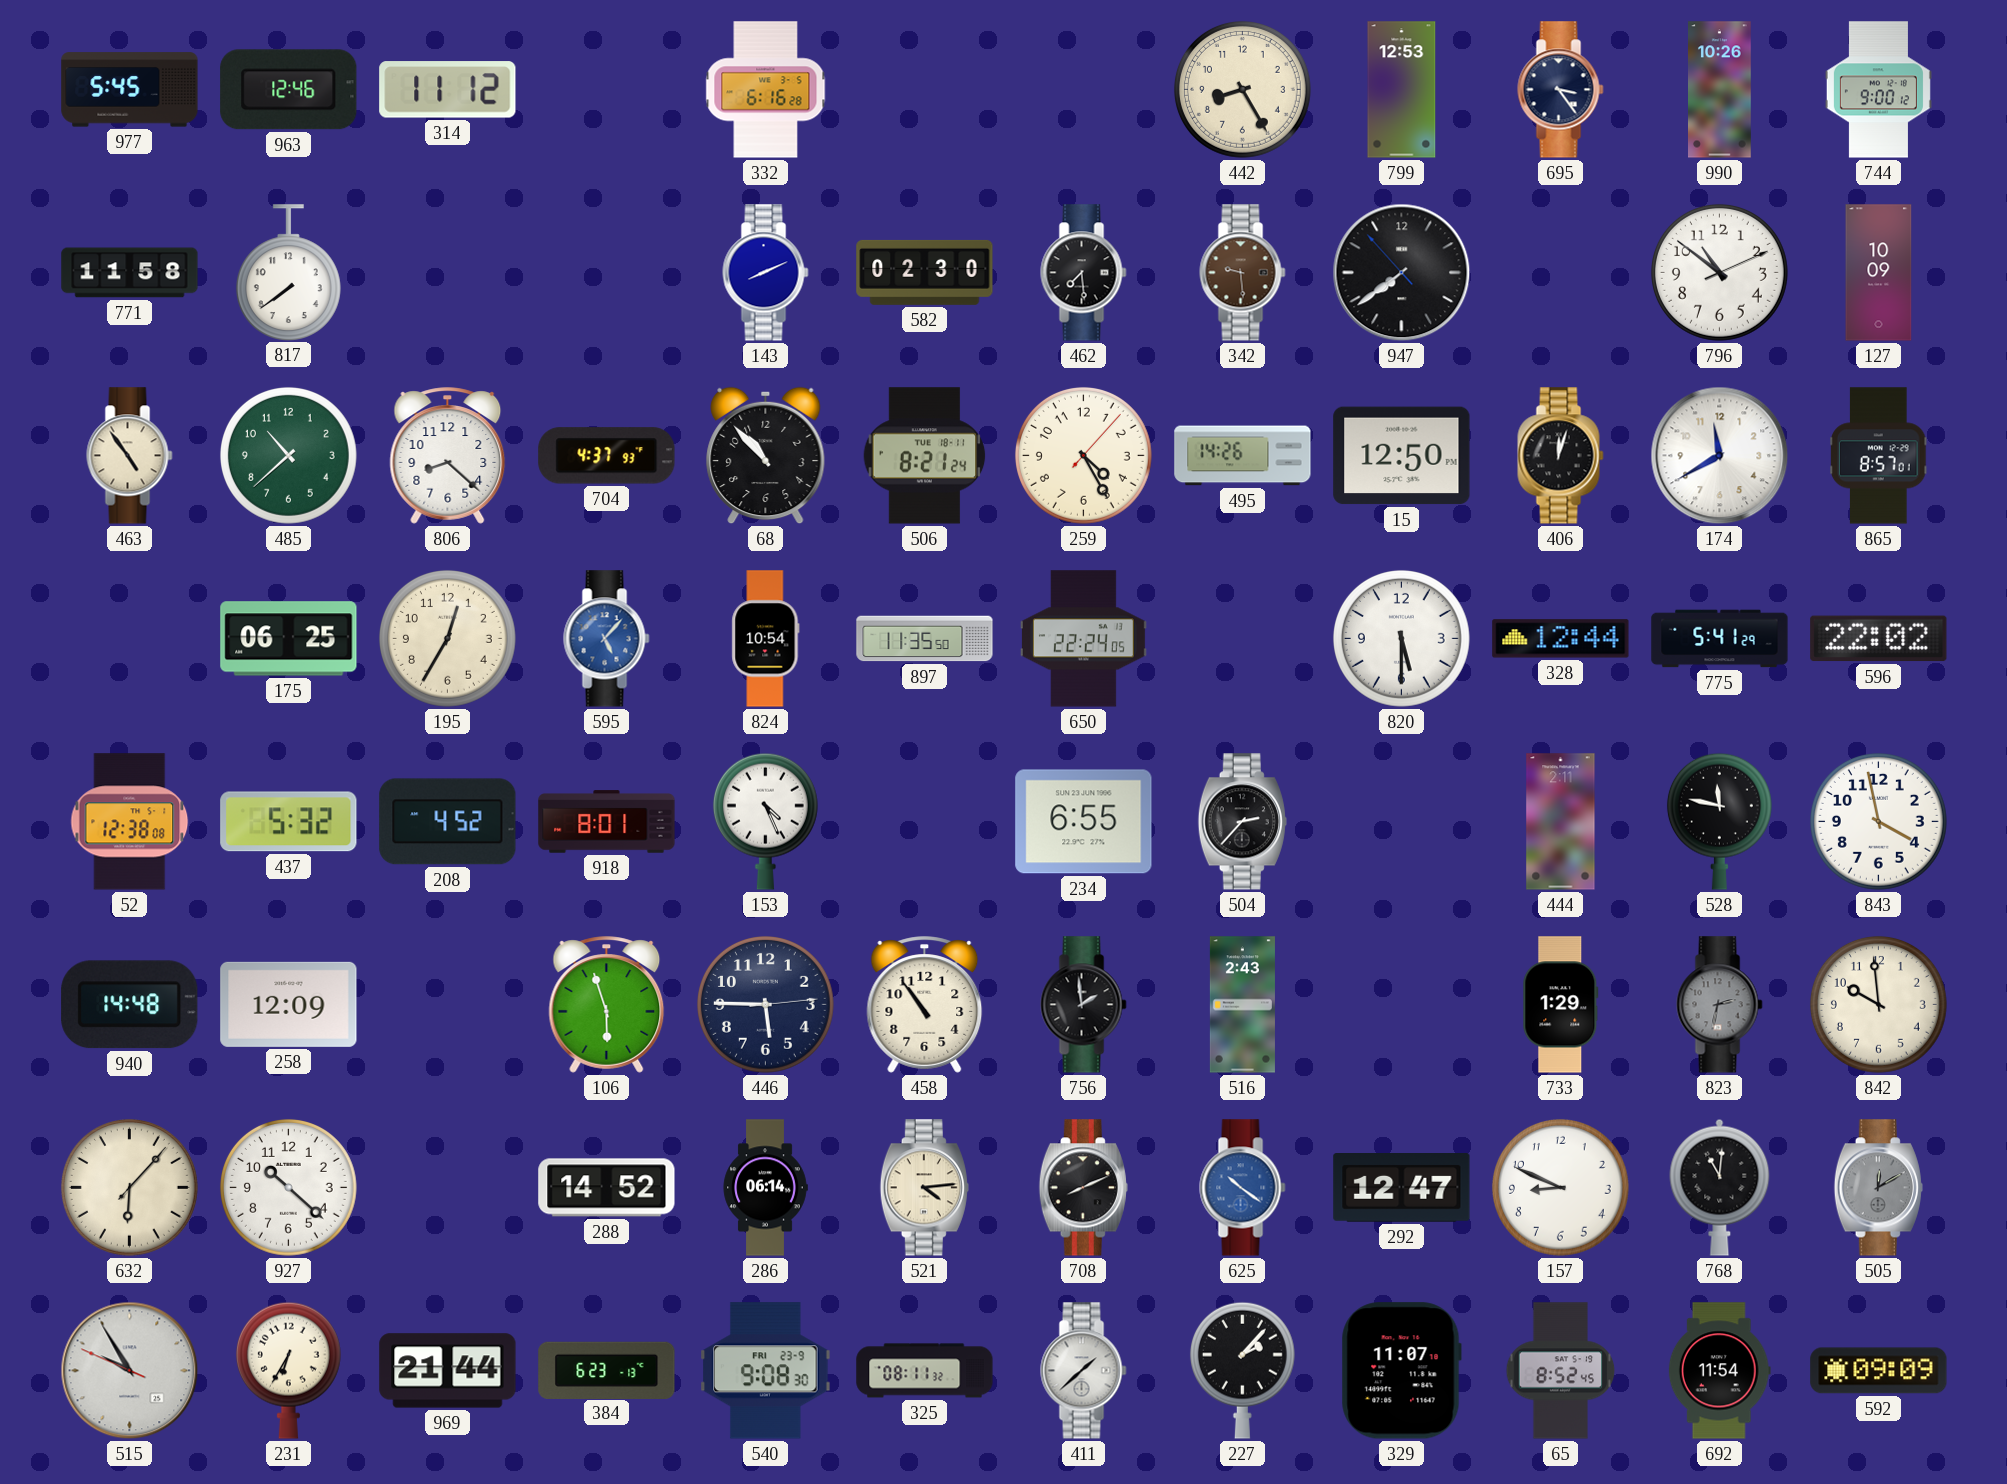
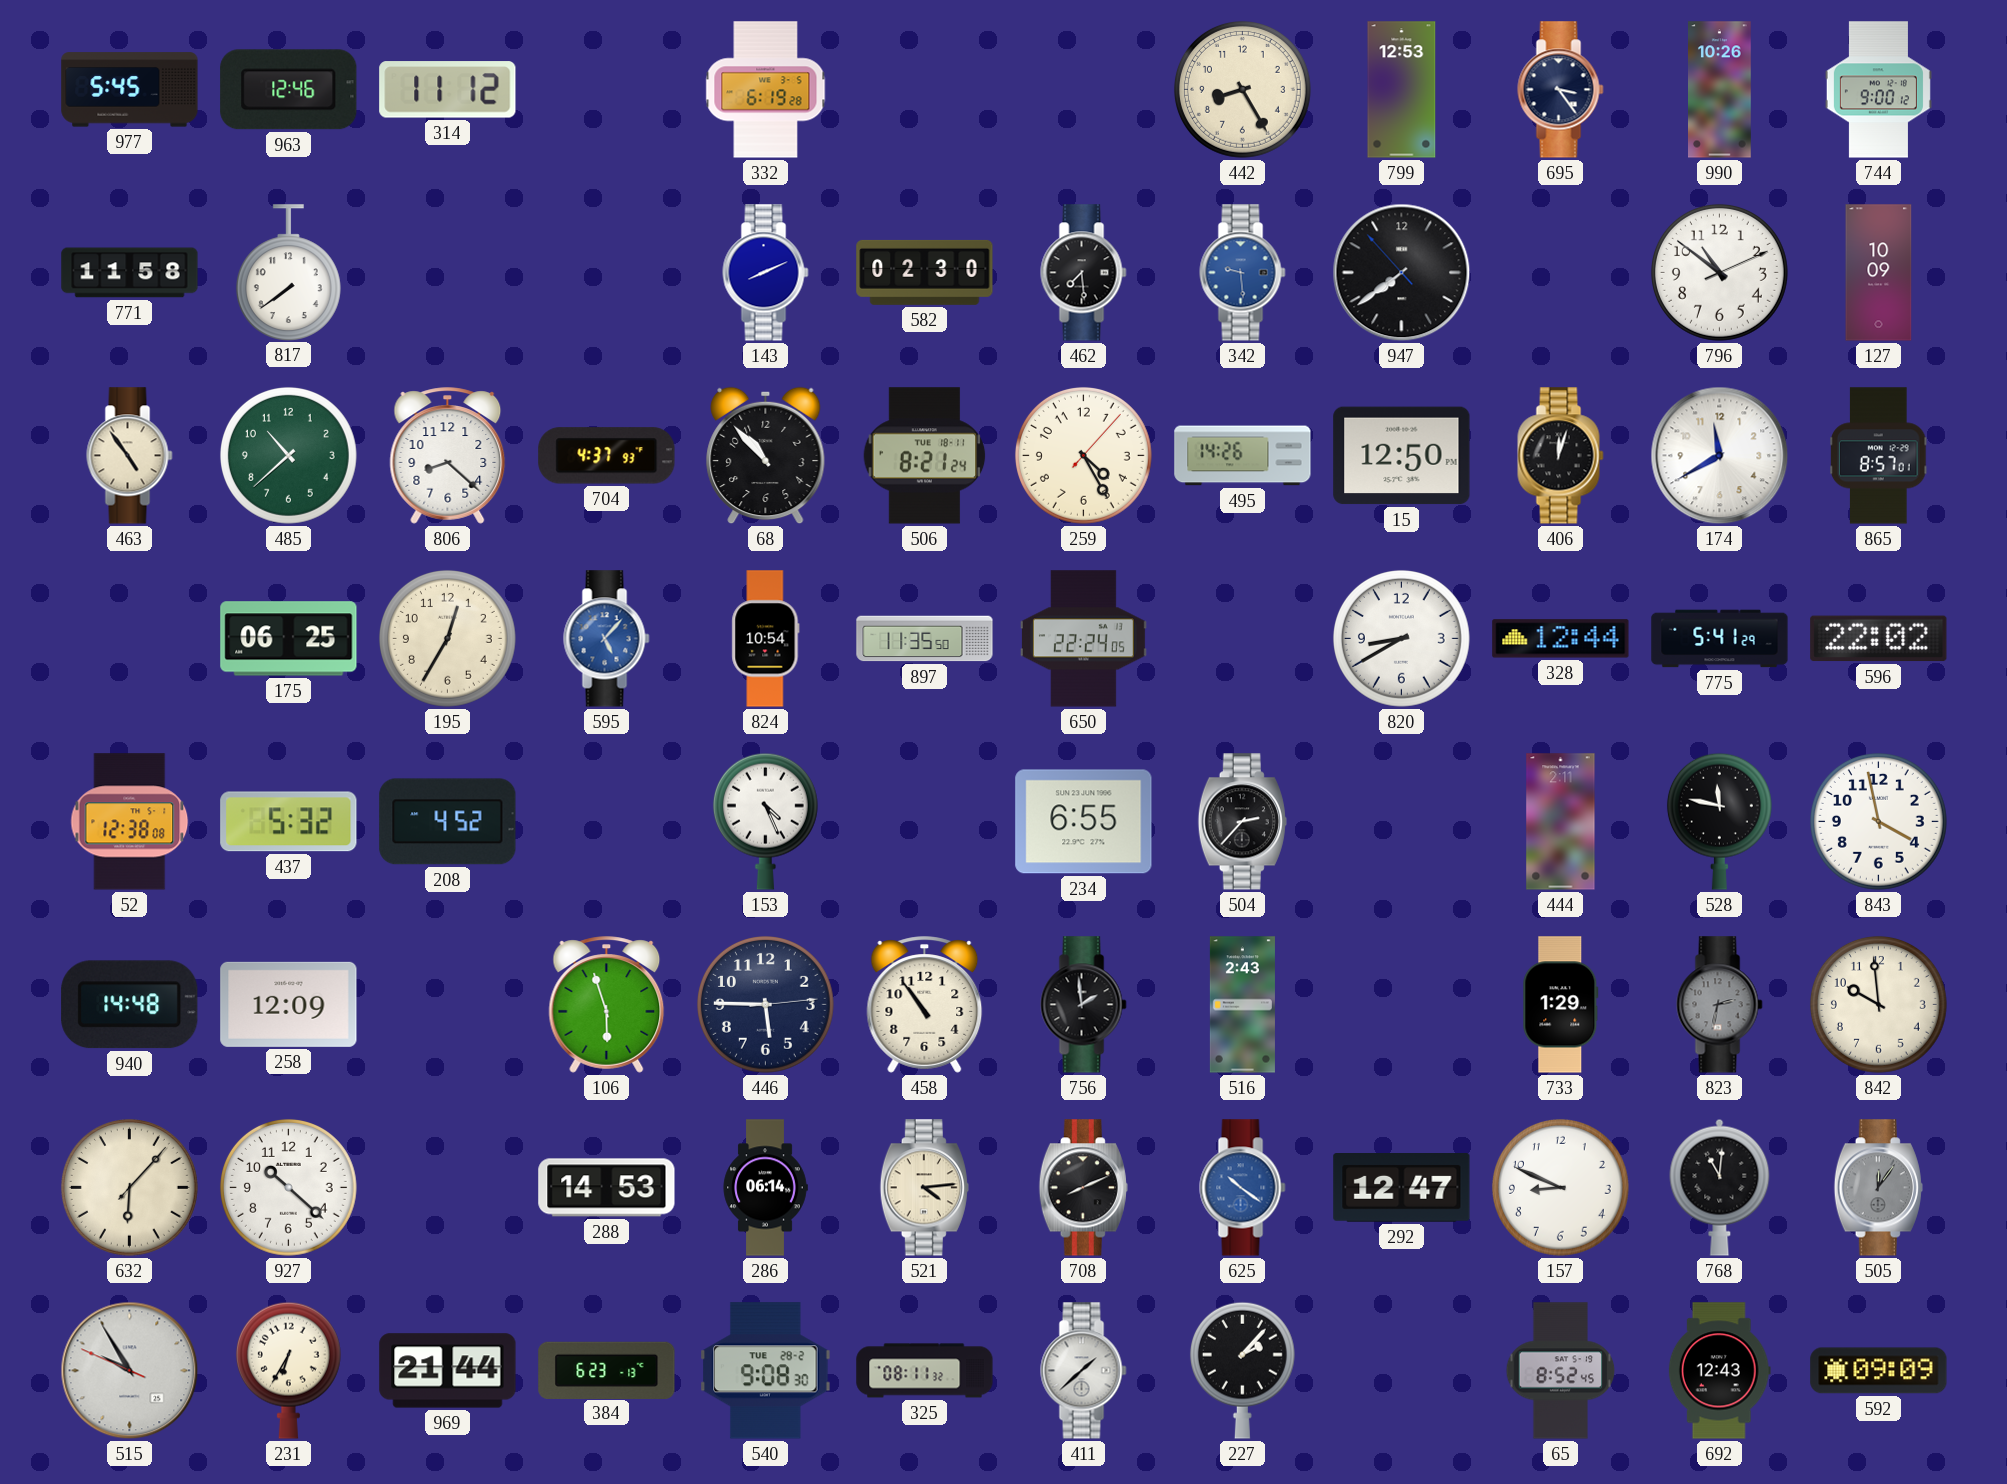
332: 6:16 -> 6:19 (766, 90)
342 dial: brown -> blue (1243, 273)
820: 5:30 -> 8:40 (1401, 638)
918: 8:01 -> none (607, 822)
288: 14:52 -> 14:53 (607, 1188)
505: 12:10 -> 12:06 (1878, 1188)
540 date: FRI 23-9 -> TUE 28-2 (766, 1371)
329: 11:07 -> none (1401, 1371)
692: 11:54 -> 12:43 (1719, 1371)
